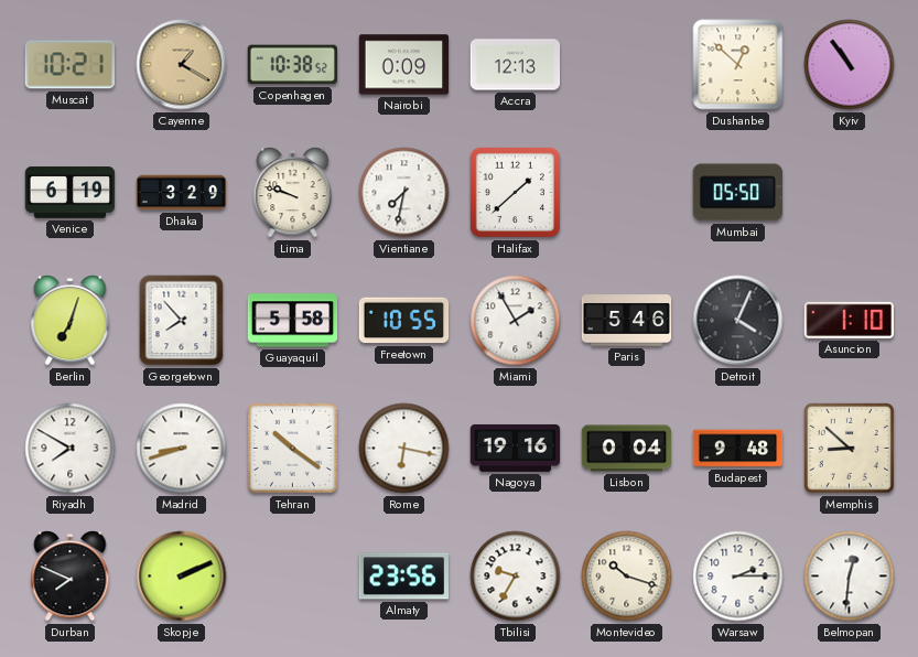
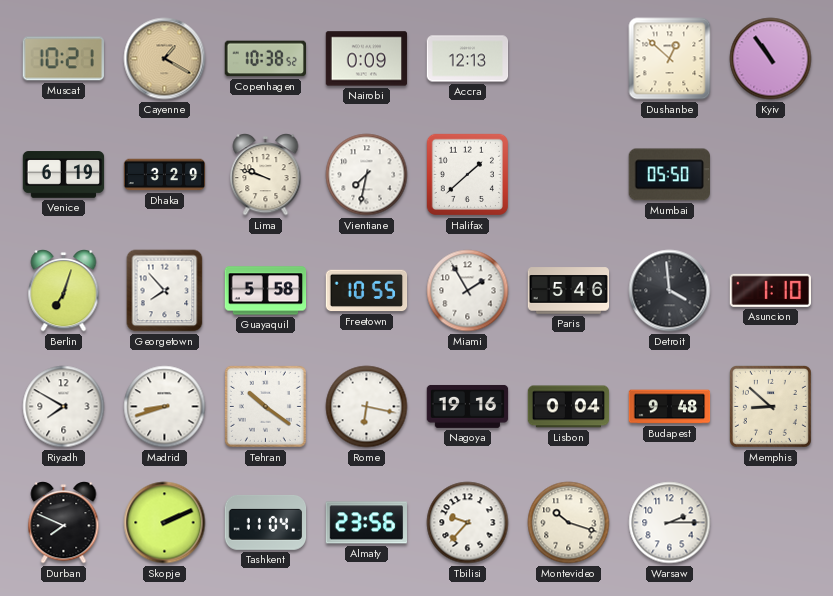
Detroit: 4:04 -> 3:59 (670, 291)
Tashkent: none -> 11:04 (266, 522)
Tbilisi: 9:35 -> 9:37 (468, 523)
Belmopan: 12:31 -> none (850, 577)
